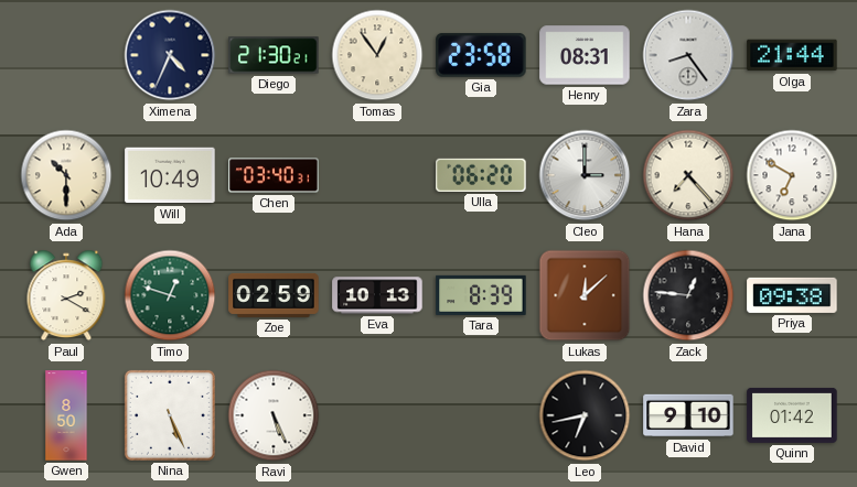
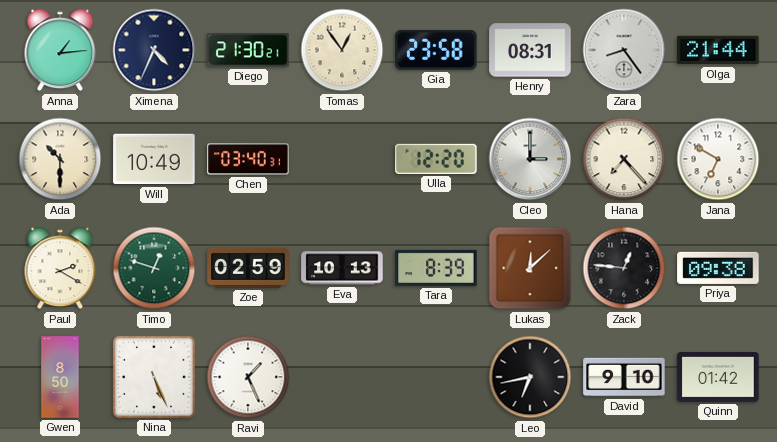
Anna: none -> 1:14 (60, 50)
Ulla: 06:20 -> 12:20 (436, 159)
Ravi: 5:26 -> 1:26 (248, 377)
